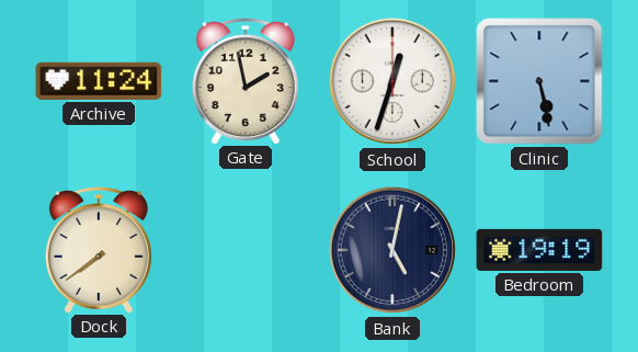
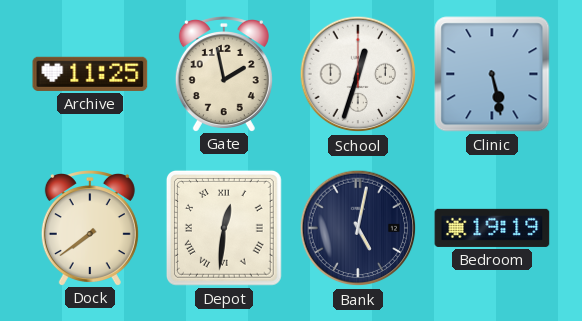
Archive: 11:24 -> 11:25 (90, 74)
Depot: none -> 12:31 (224, 228)
